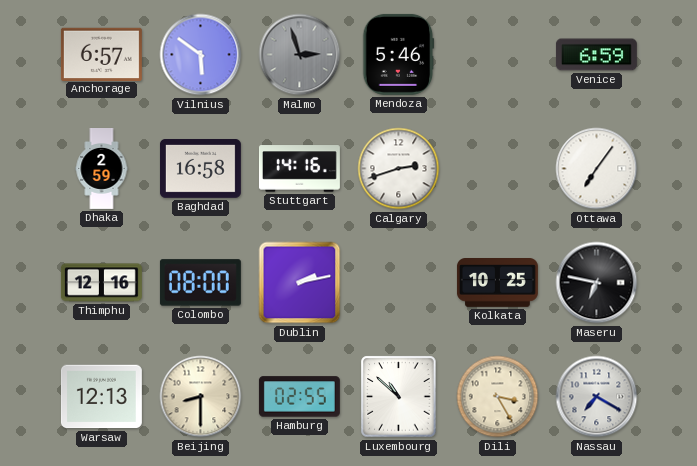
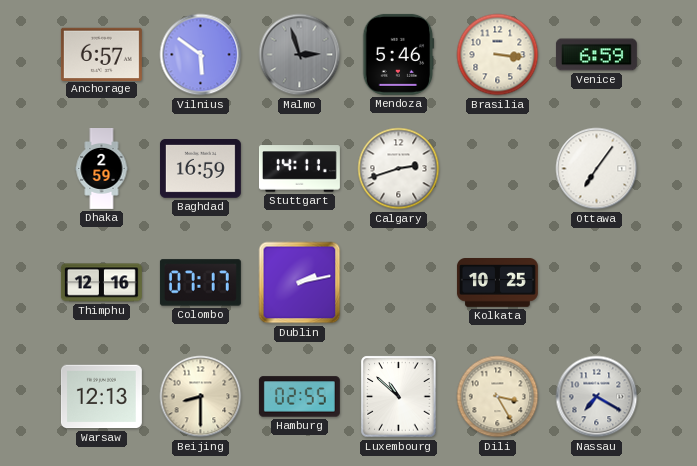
Brasilia: none -> 3:16 (498, 55)
Baghdad: 16:58 -> 16:59 (200, 169)
Stuttgart: 14:16 -> 14:11 (299, 169)
Colombo: 08:00 -> 07:17 (200, 283)
Maseru: 6:47 -> none (597, 283)
